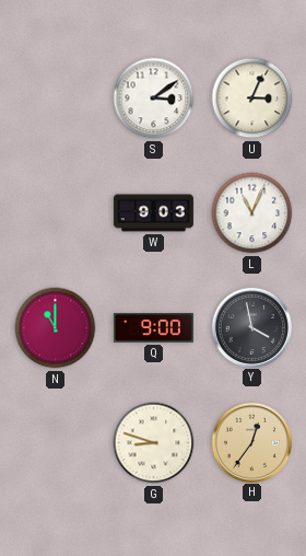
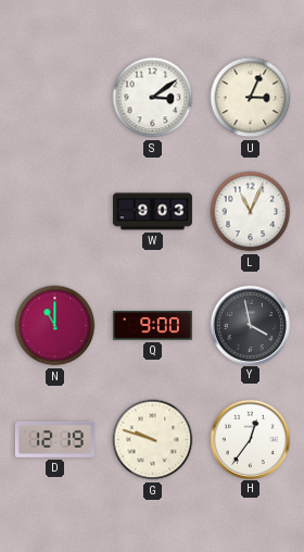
D: none -> 12:19 (54, 439)
G: 8:48 -> 9:48 (153, 440)
H dial: champagne -> white (250, 439)
